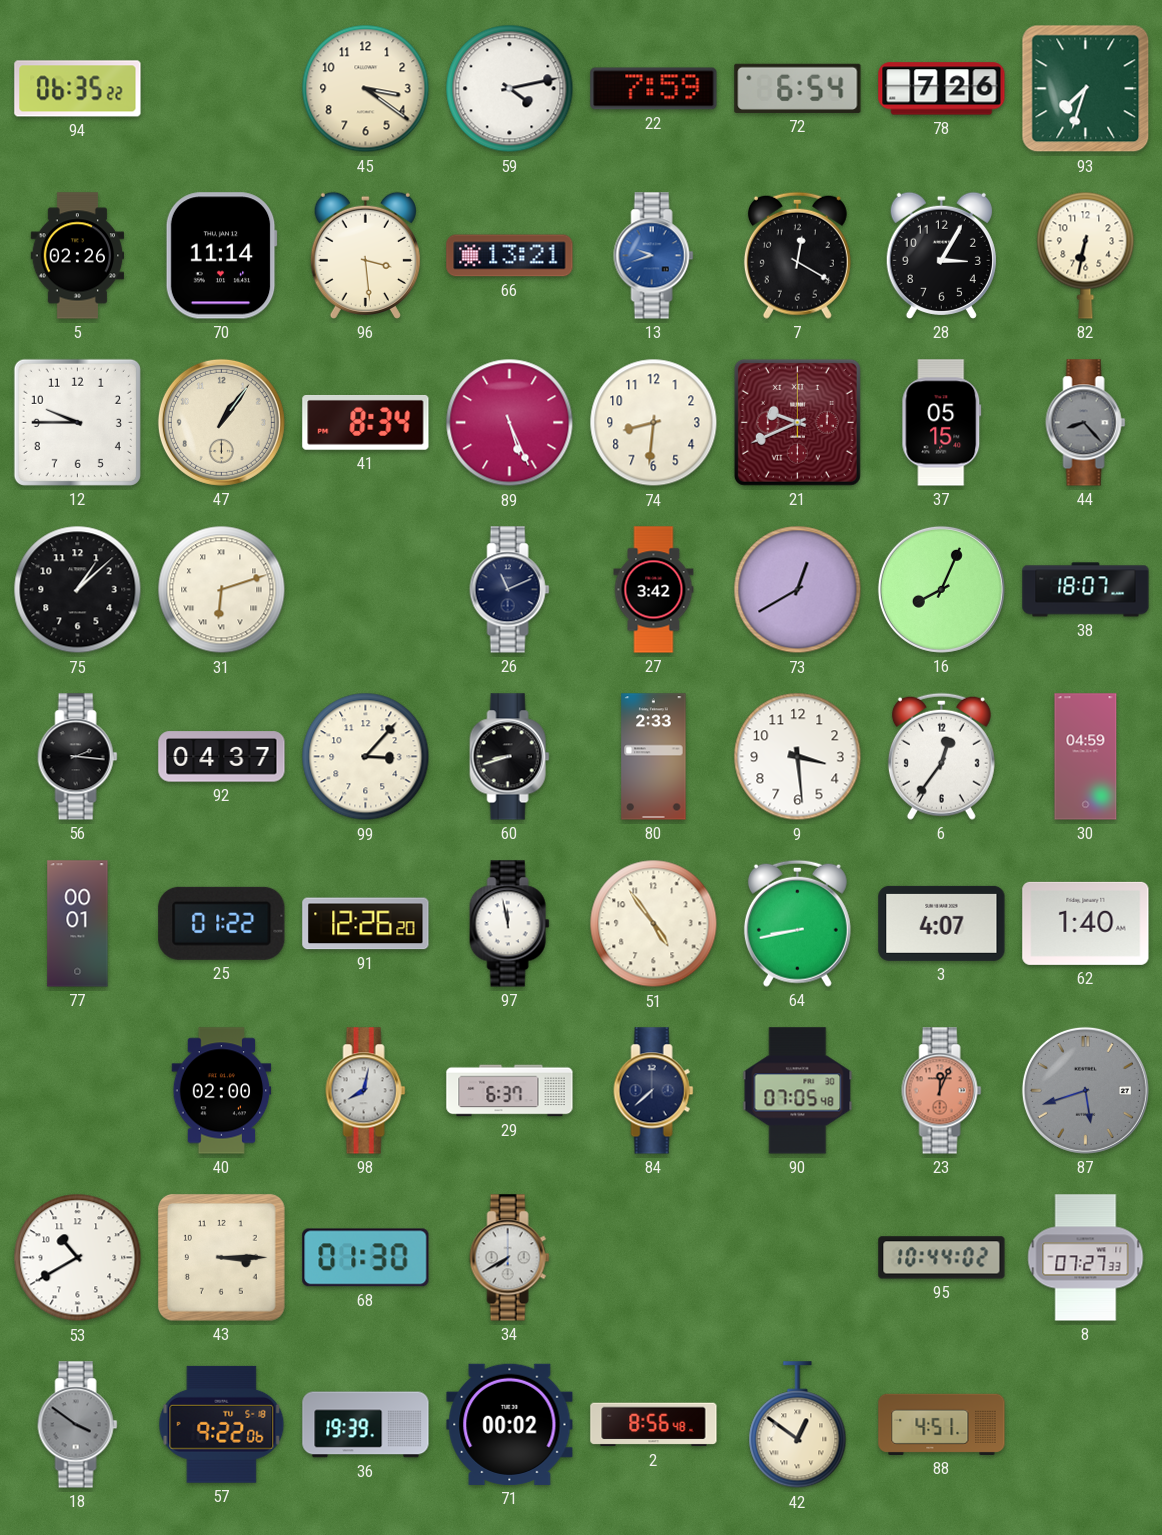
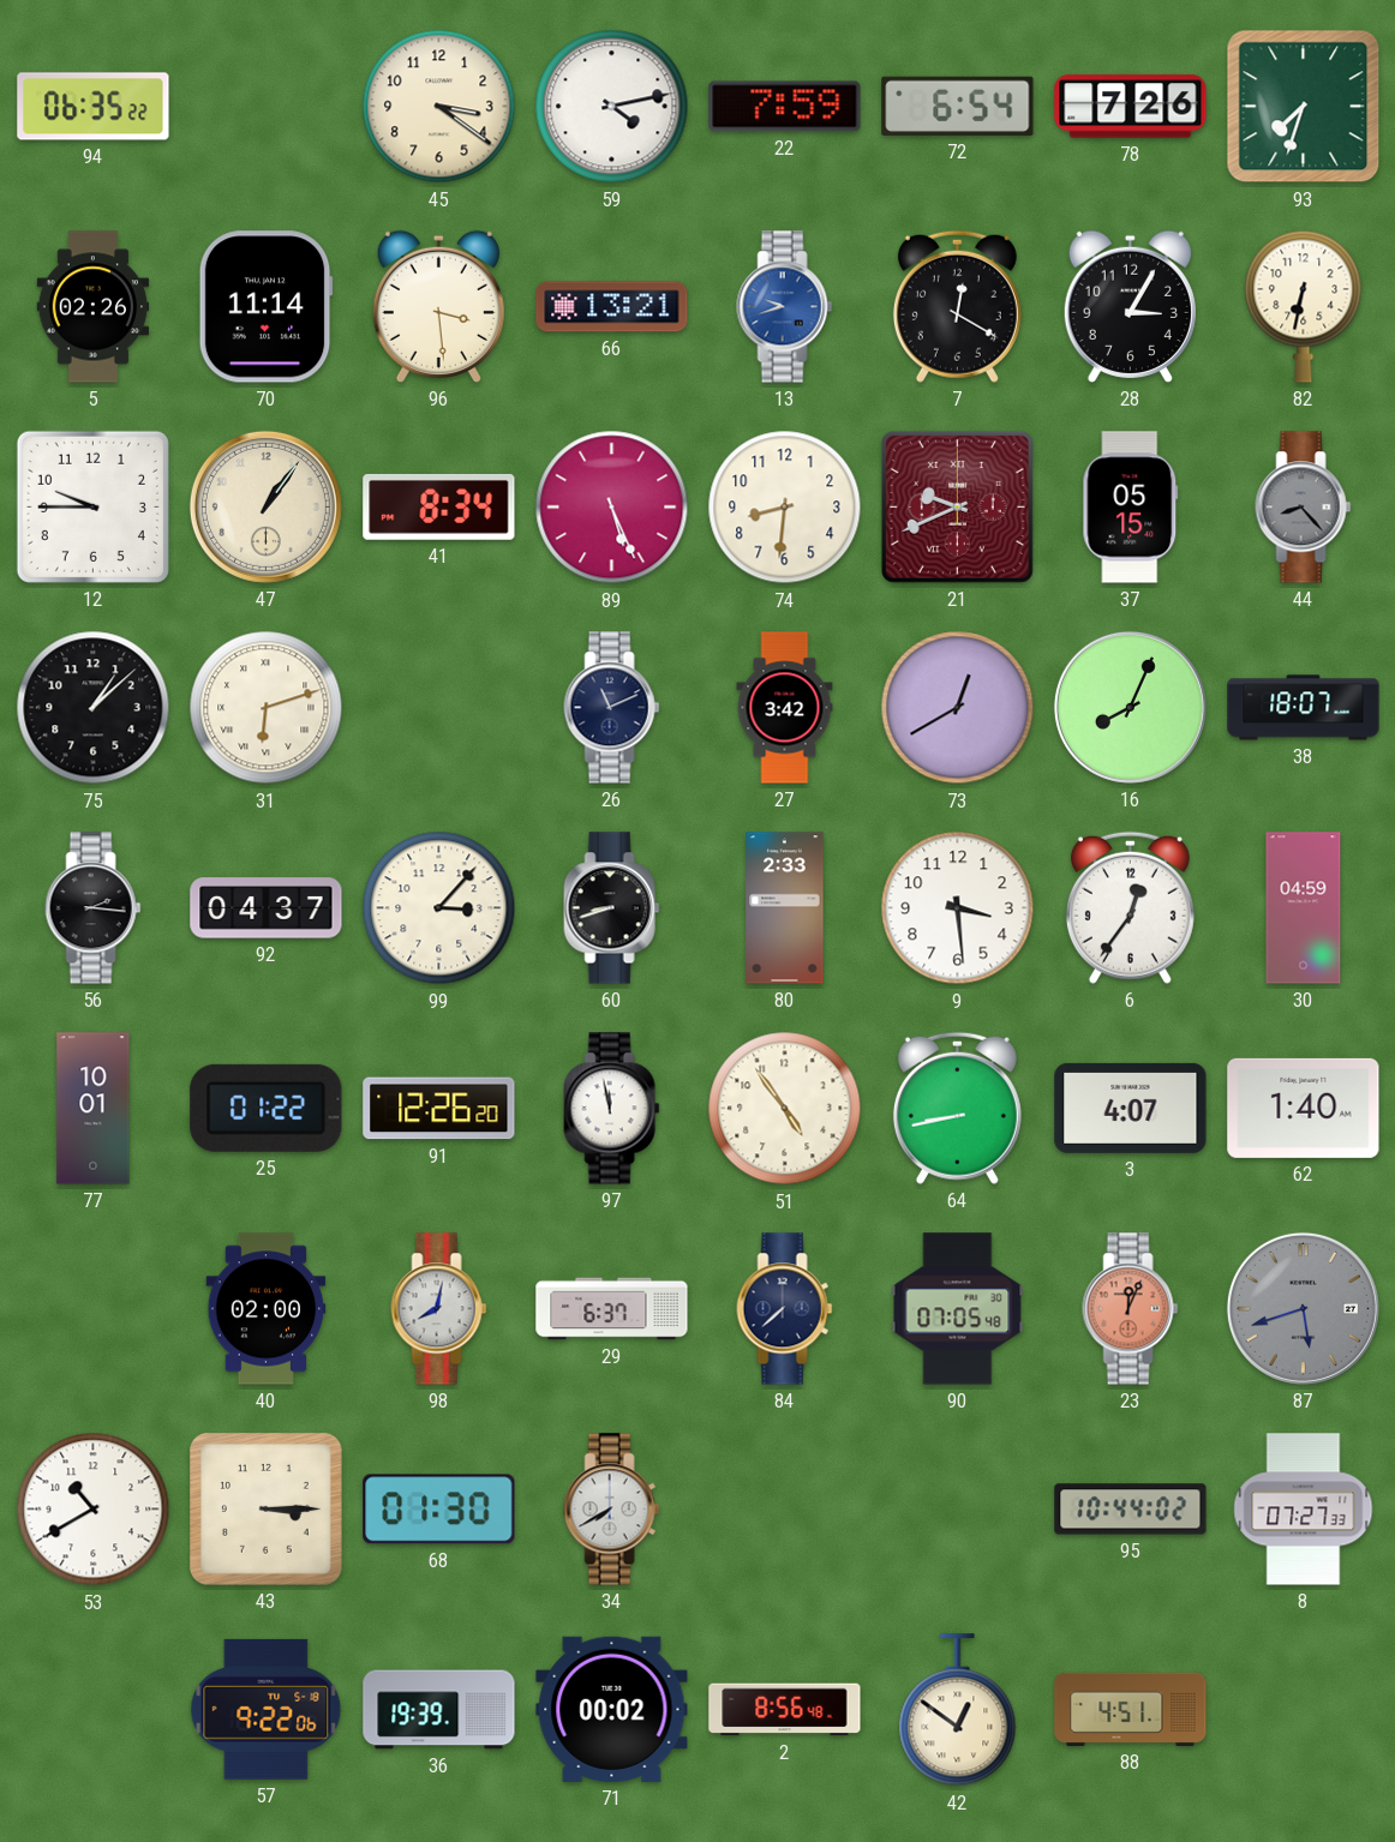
77: 00:01 -> 10:01 (94, 1109)
18: 3:51 -> none (78, 1425)
